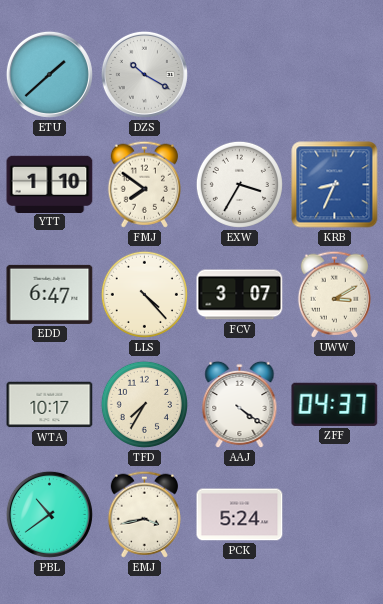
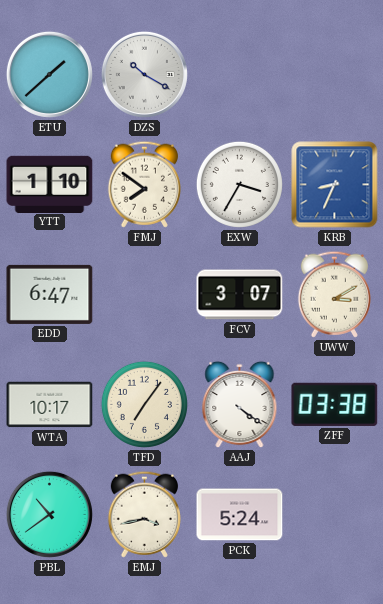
LLS: 4:23 -> none (144, 294)
TFD: 7:35 -> 7:06 (144, 404)
ZFF: 04:37 -> 03:38 (335, 404)
